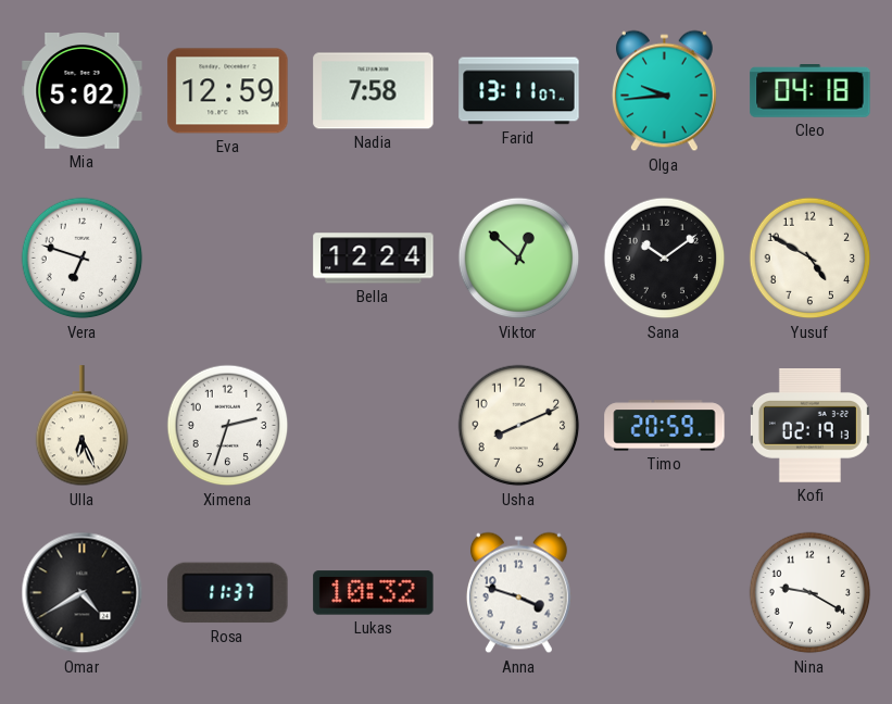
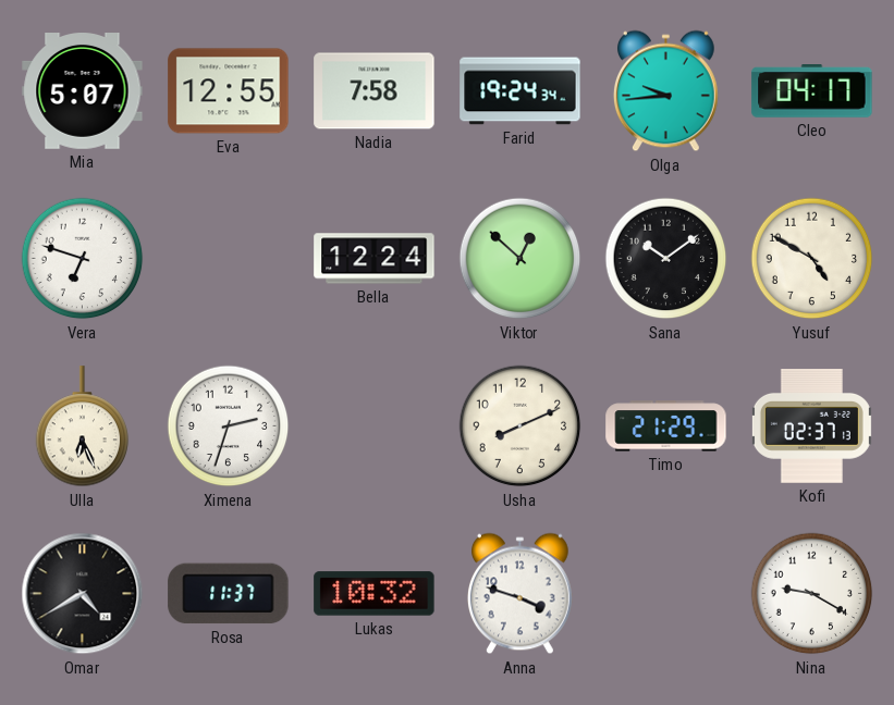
Mia: 5:02 -> 5:07 (83, 91)
Eva: 12:59 -> 12:55 (229, 91)
Farid: 13:11 -> 19:24 (521, 91)
Cleo: 04:18 -> 04:17 (812, 91)
Timo: 20:59 -> 21:29 (666, 426)
Kofi: 02:19 -> 02:37 (811, 426)
